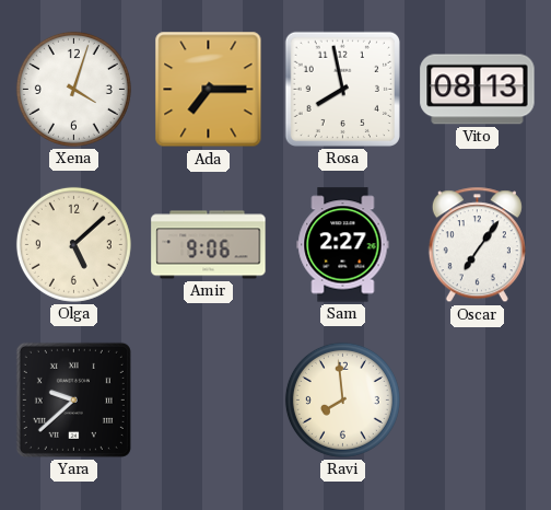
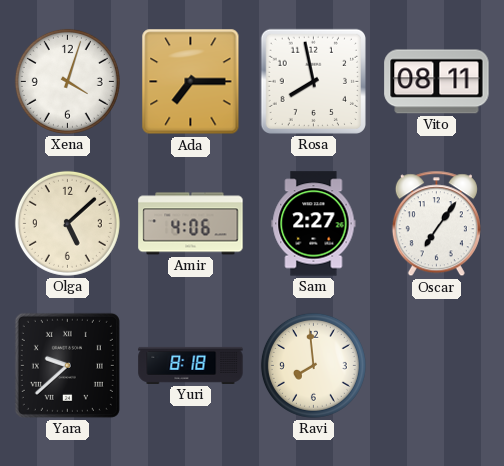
Vito: 08:13 -> 08:11 (437, 82)
Amir: 9:06 -> 4:06 (191, 224)
Yuri: none -> 8:18 (191, 365)
